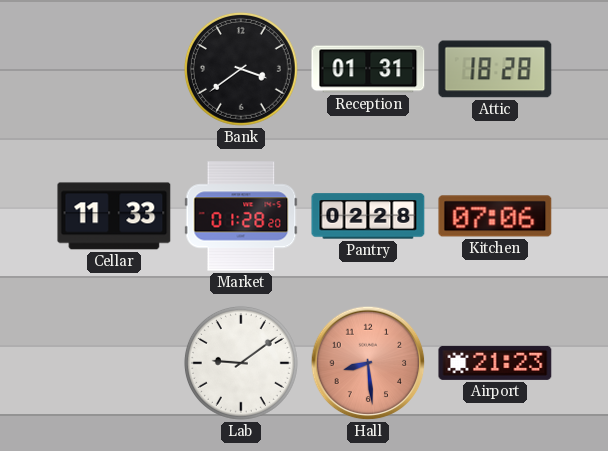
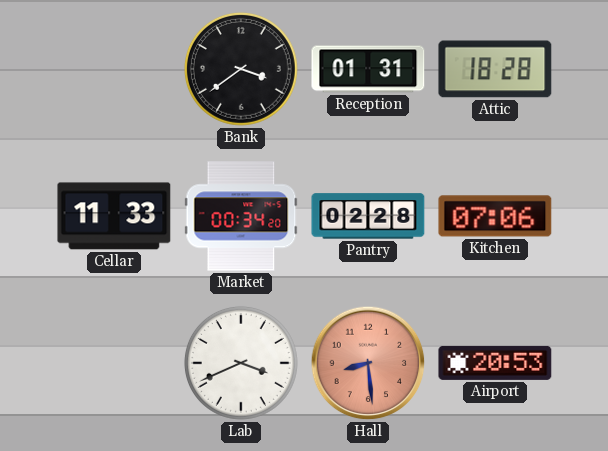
Market: 01:28 -> 00:34 (241, 216)
Lab: 9:09 -> 3:41 (241, 363)
Airport: 21:23 -> 20:53 (495, 363)
